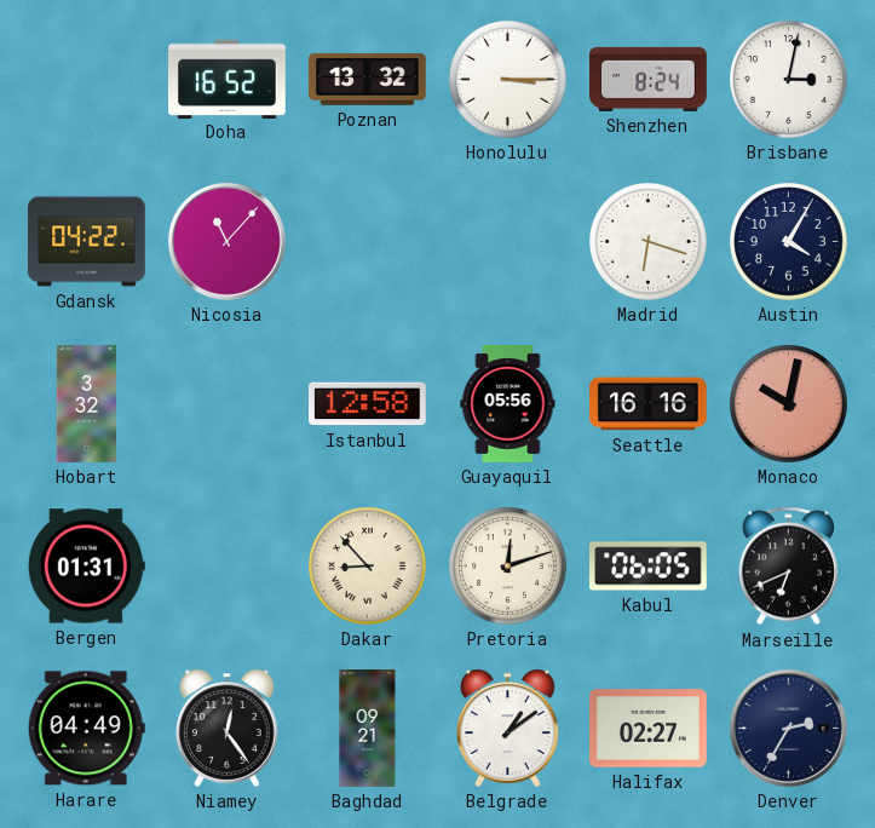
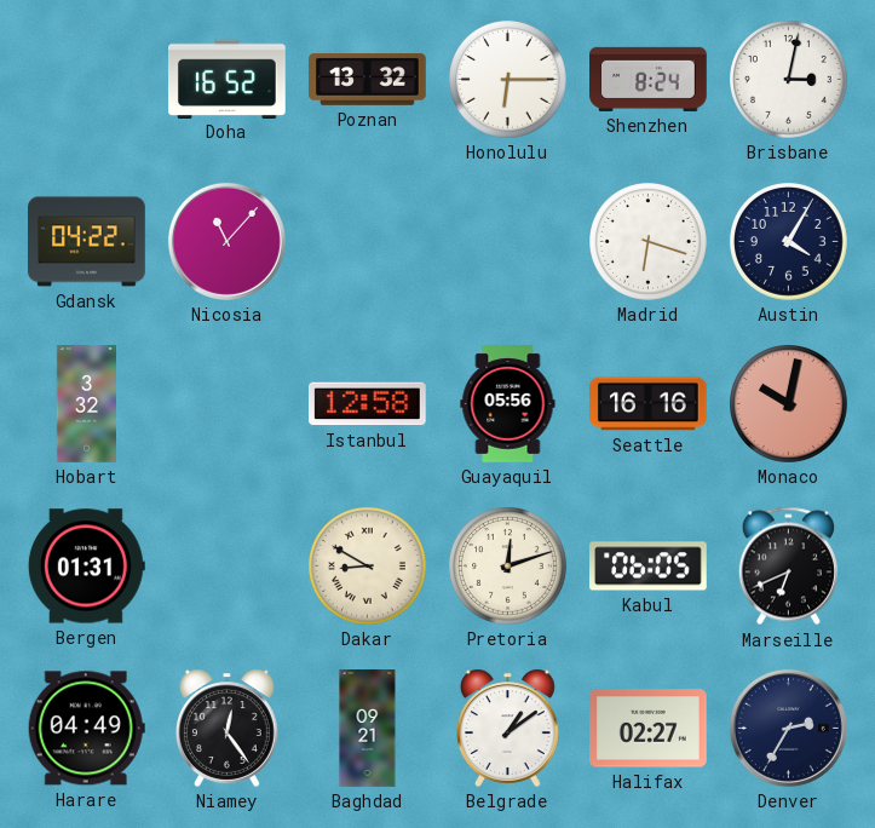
Honolulu: 3:15 -> 6:15 (508, 80)
Dakar: 8:53 -> 8:50 (368, 567)
